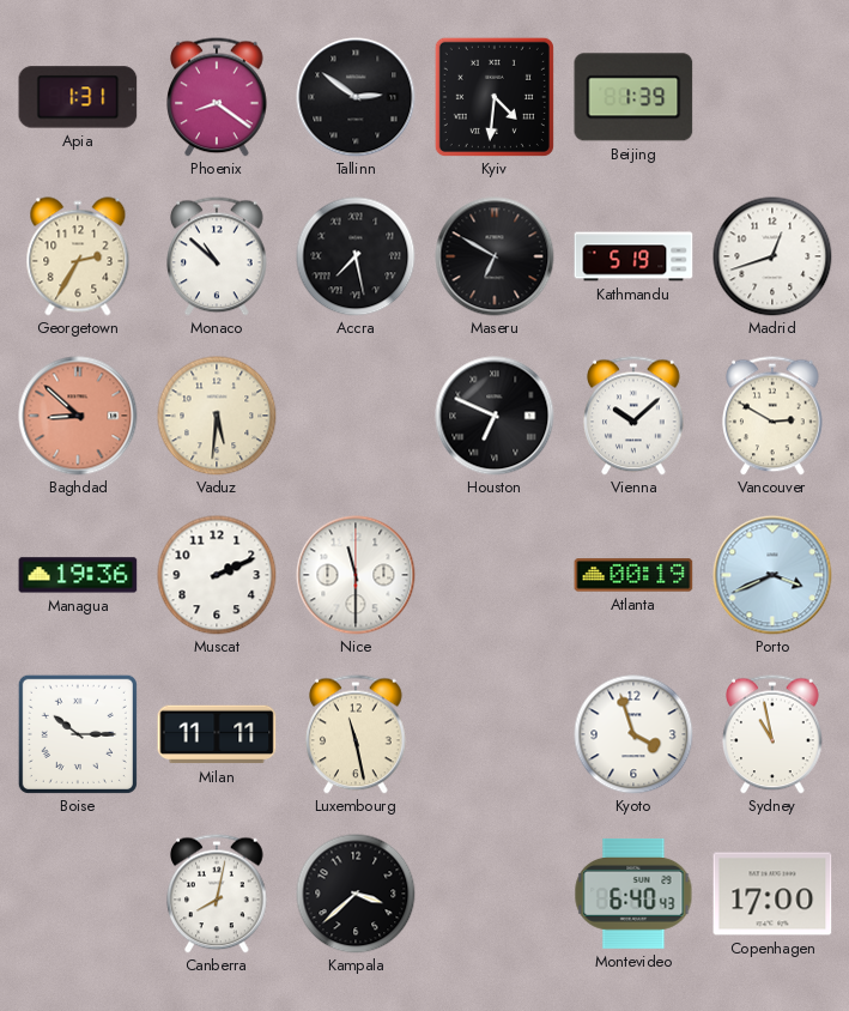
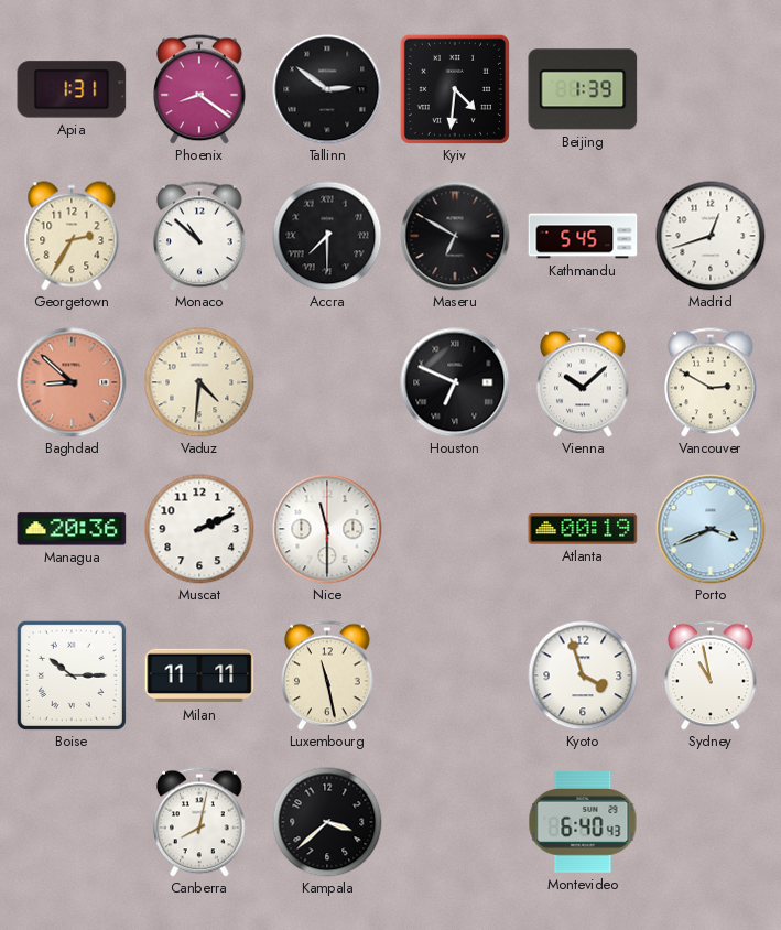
Accra: 7:28 -> 7:30 (327, 236)
Kathmandu: 5:19 -> 5:45 (583, 236)
Vaduz: 5:31 -> 4:31 (199, 382)
Managua: 19:36 -> 20:36 (72, 529)
Copenhagen: 17:00 -> none (772, 894)
